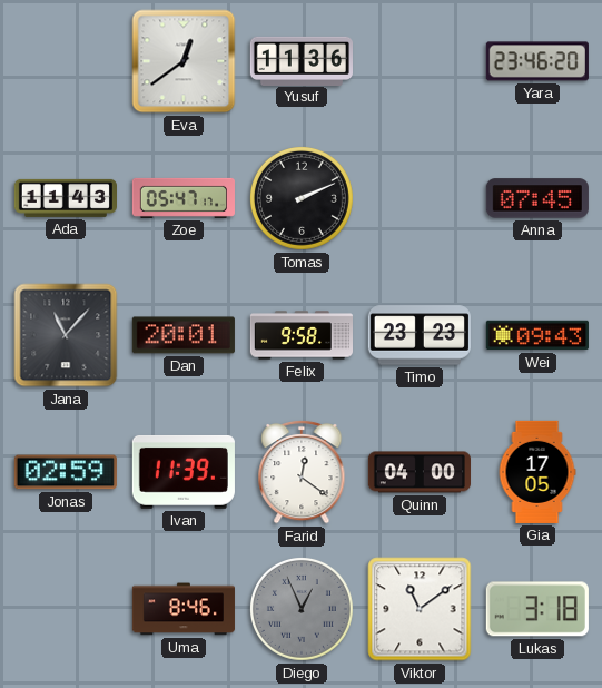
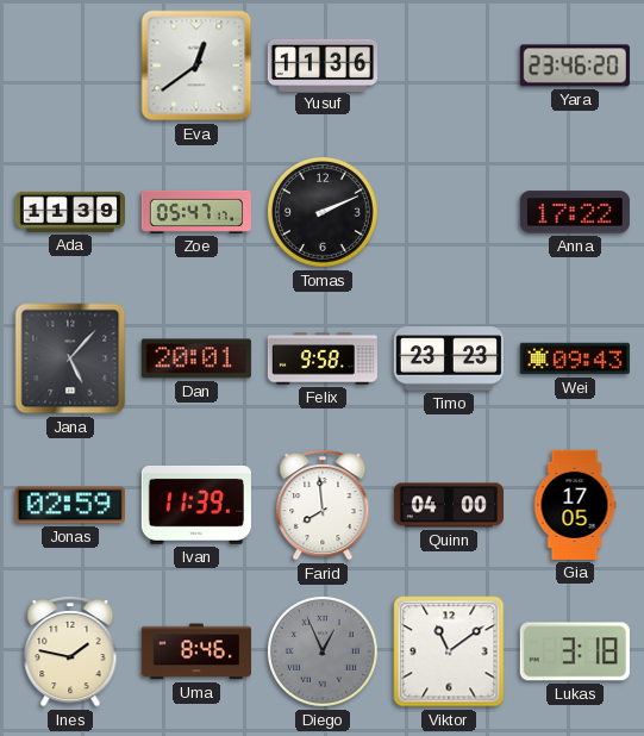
Ada: 11:43 -> 11:39 (69, 212)
Anna: 07:45 -> 17:22 (575, 212)
Jana: 11:07 -> 5:07 (70, 358)
Farid: 12:21 -> 7:59 (323, 505)
Ines: none -> 1:47 (70, 651)
